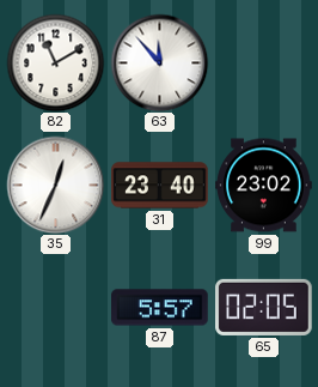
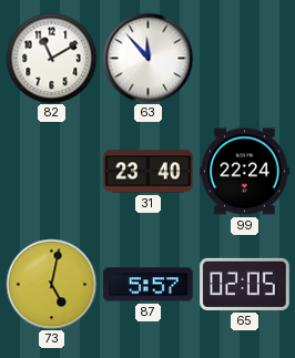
35: 12:34 -> none (55, 185)
99: 23:02 -> 22:24 (245, 172)
73: none -> 5:02 (51, 284)
